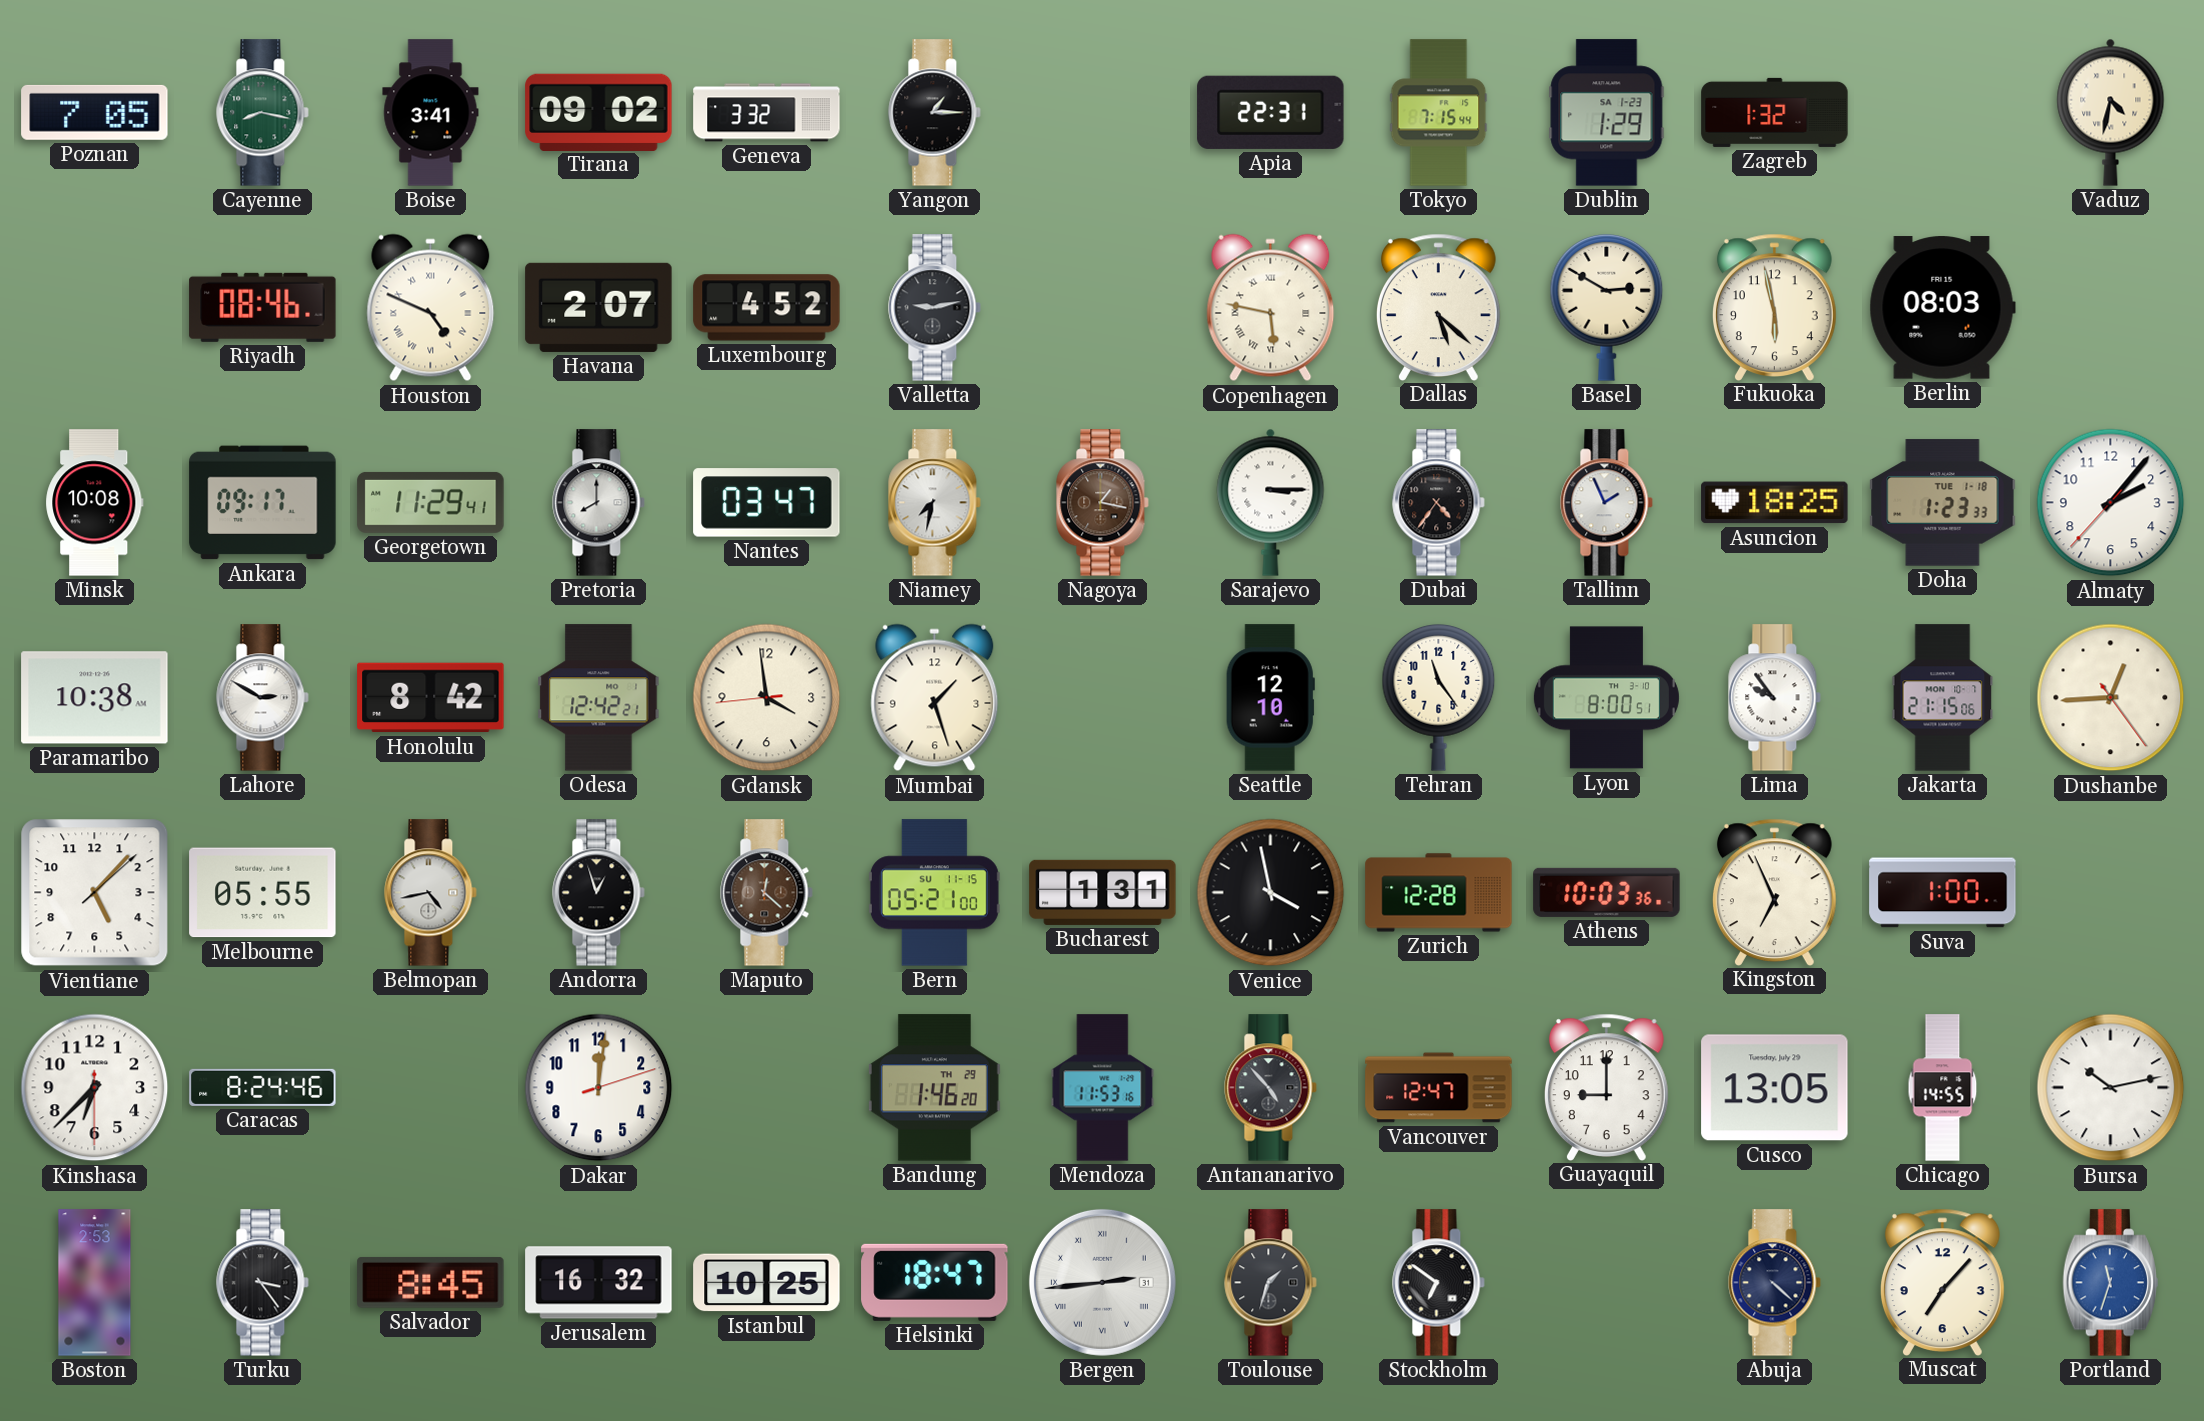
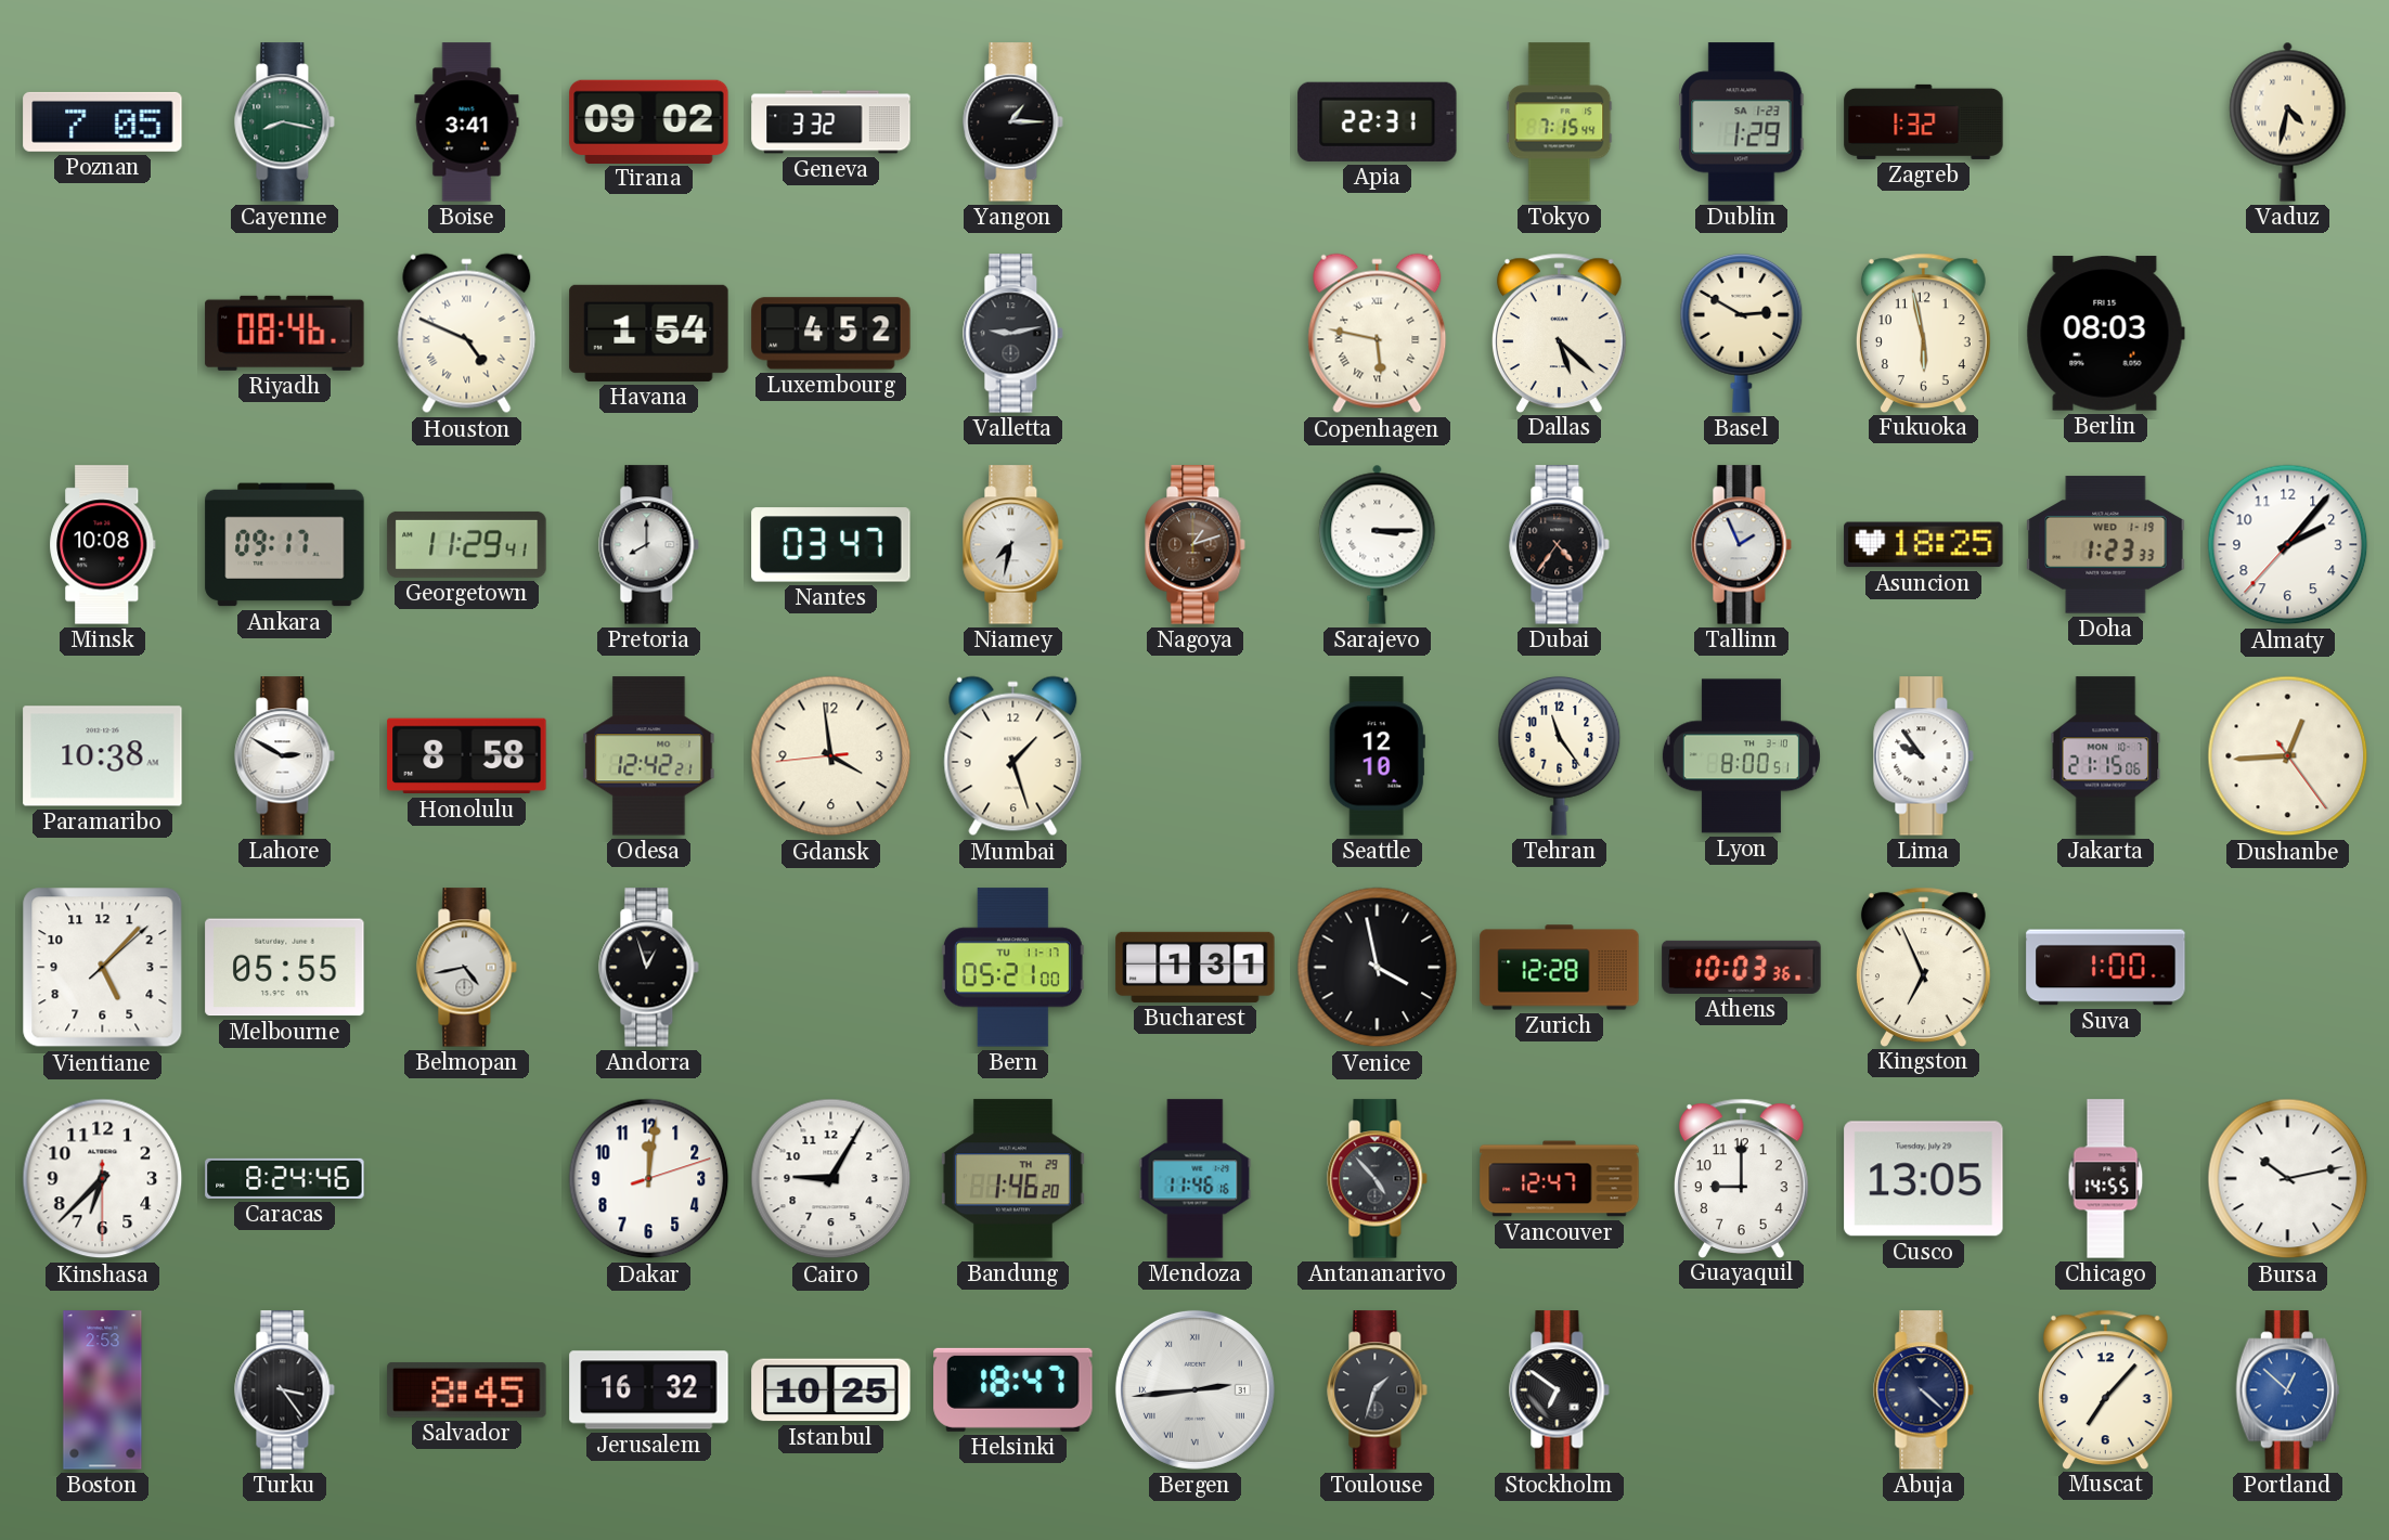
Havana: 2:07 -> 1:54 (649, 333)
Nagoya: 1:17 -> 1:12 (1196, 545)
Doha date: TUE 1-18 -> WED 1-19 (2106, 545)
Honolulu: 8:42 -> 8:58 (467, 756)
Maputo: 12:22 -> none (767, 893)
Bern date: SU 11-15 -> TU 11-17 (1012, 968)
Cairo: none -> 9:05 (831, 1179)
Mendoza: 11:53 -> 11:46 (1196, 1179)
Portland: 11:33 -> 12:52 (2287, 1390)
